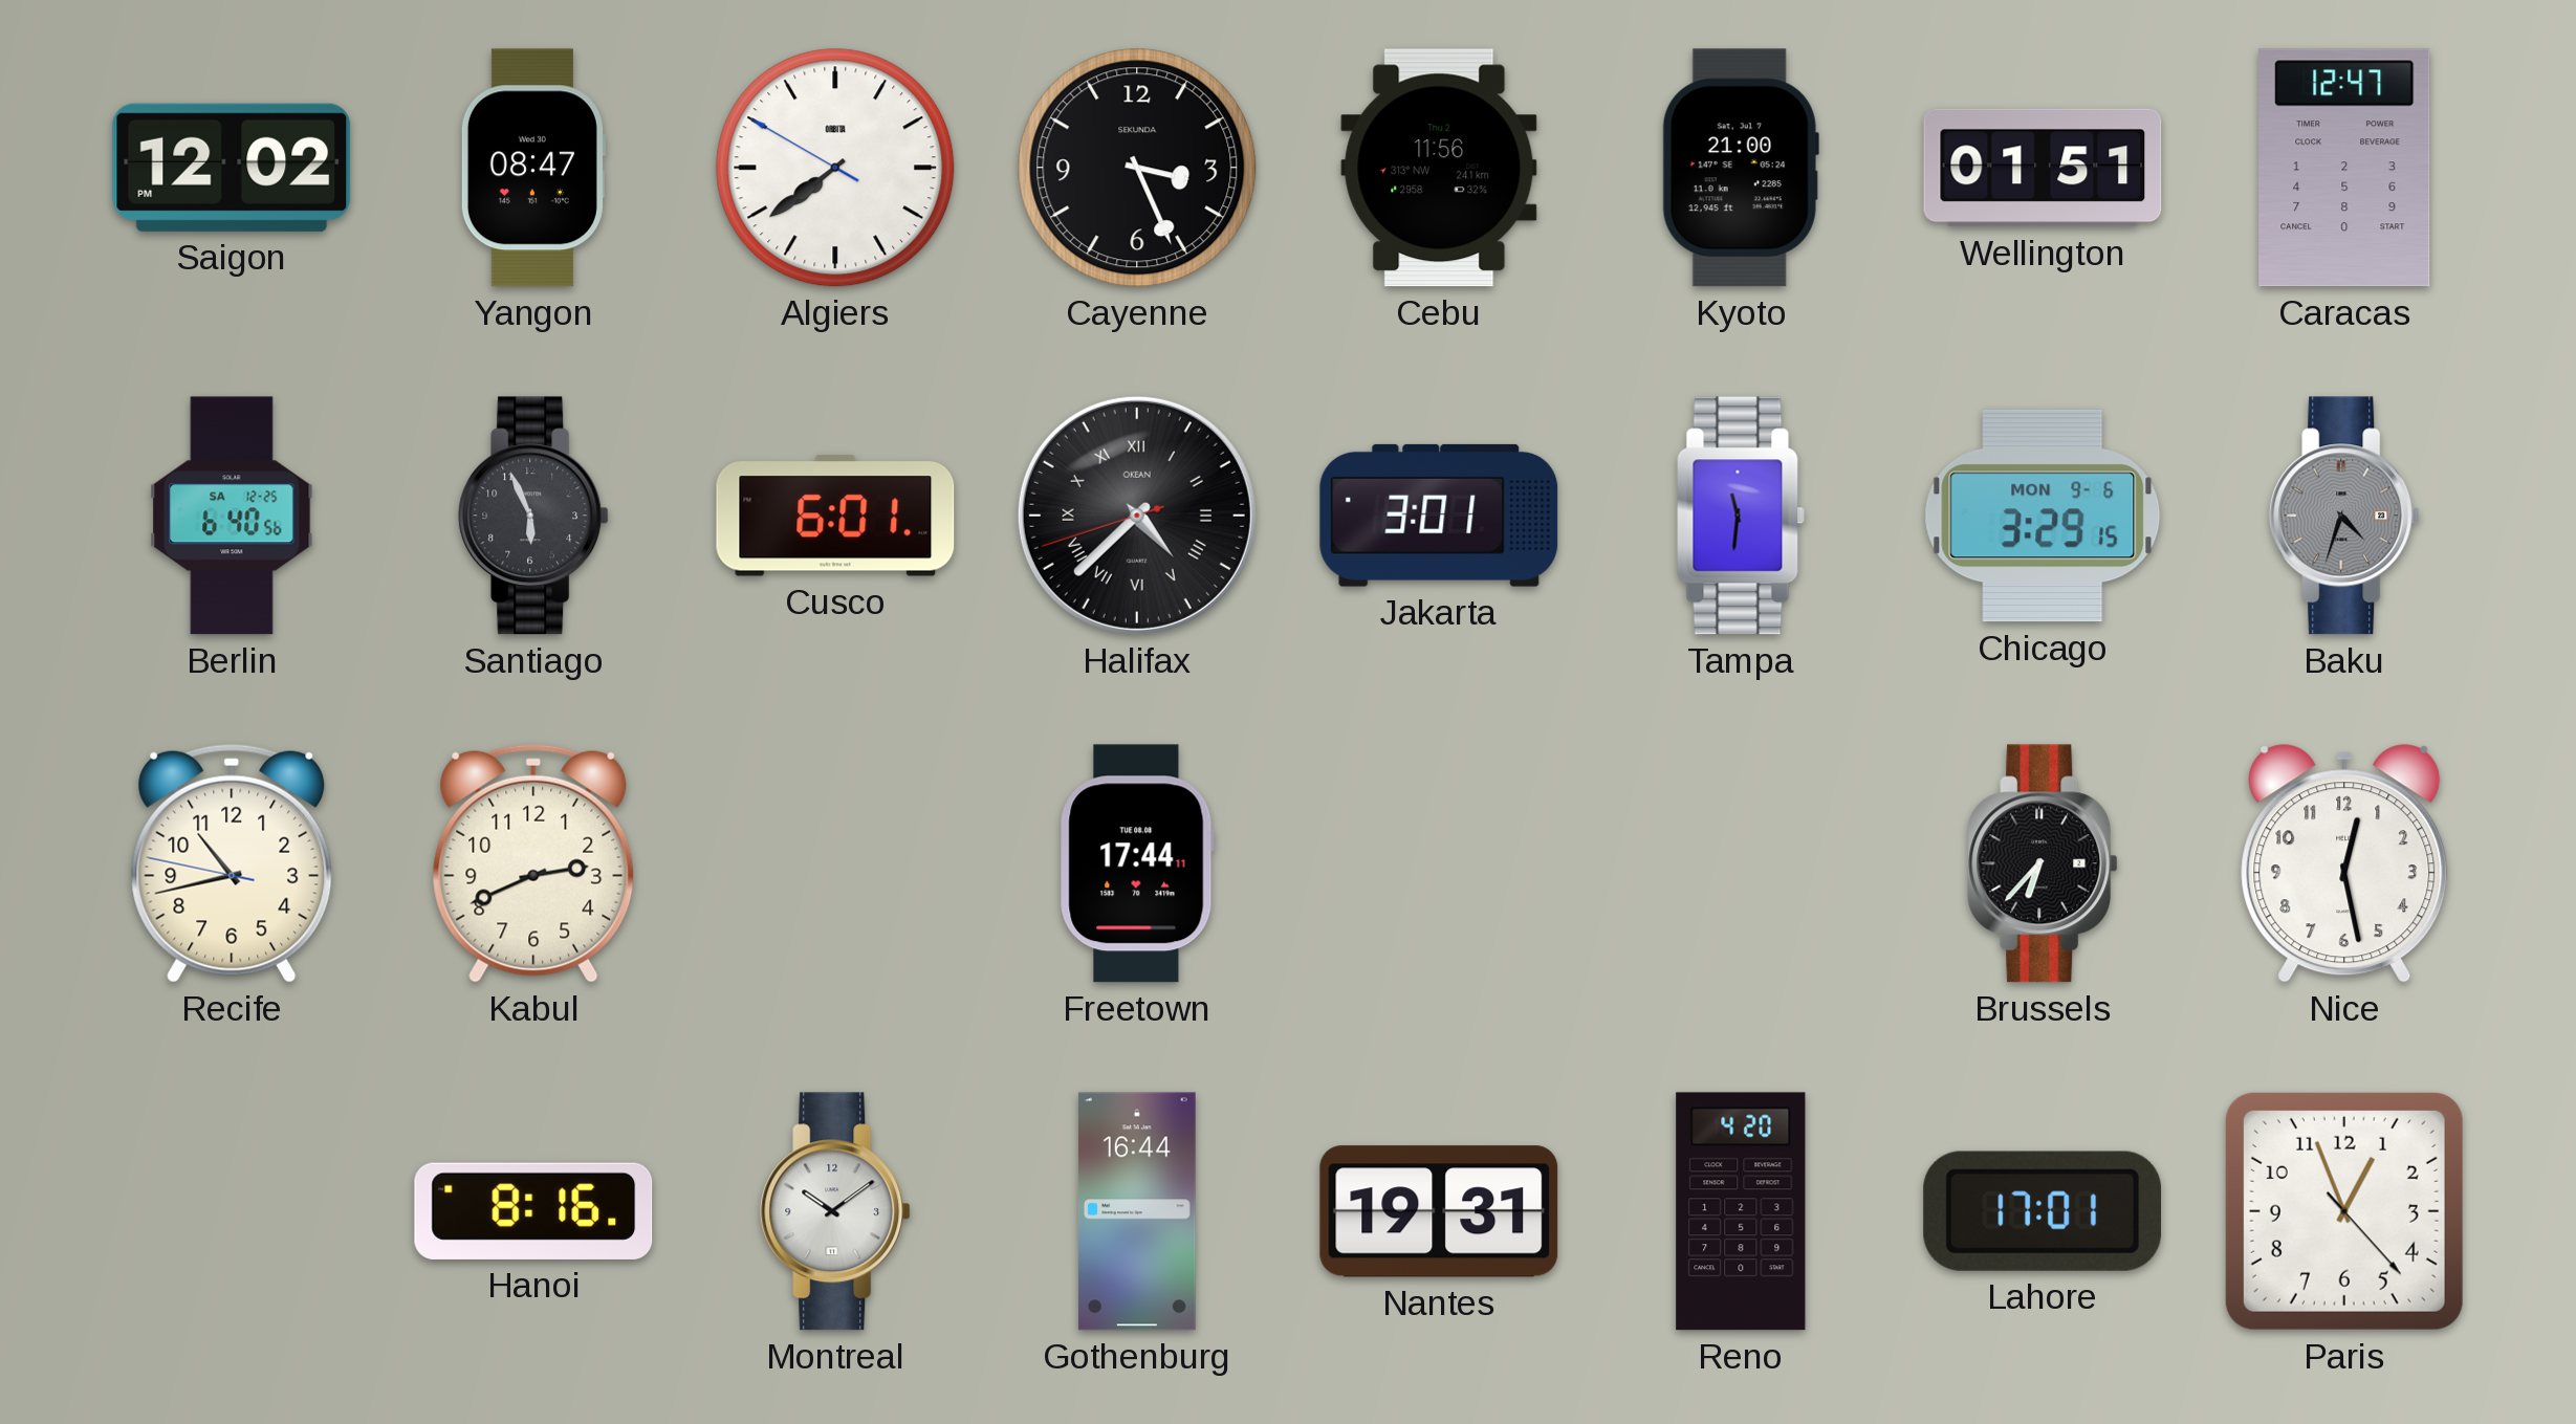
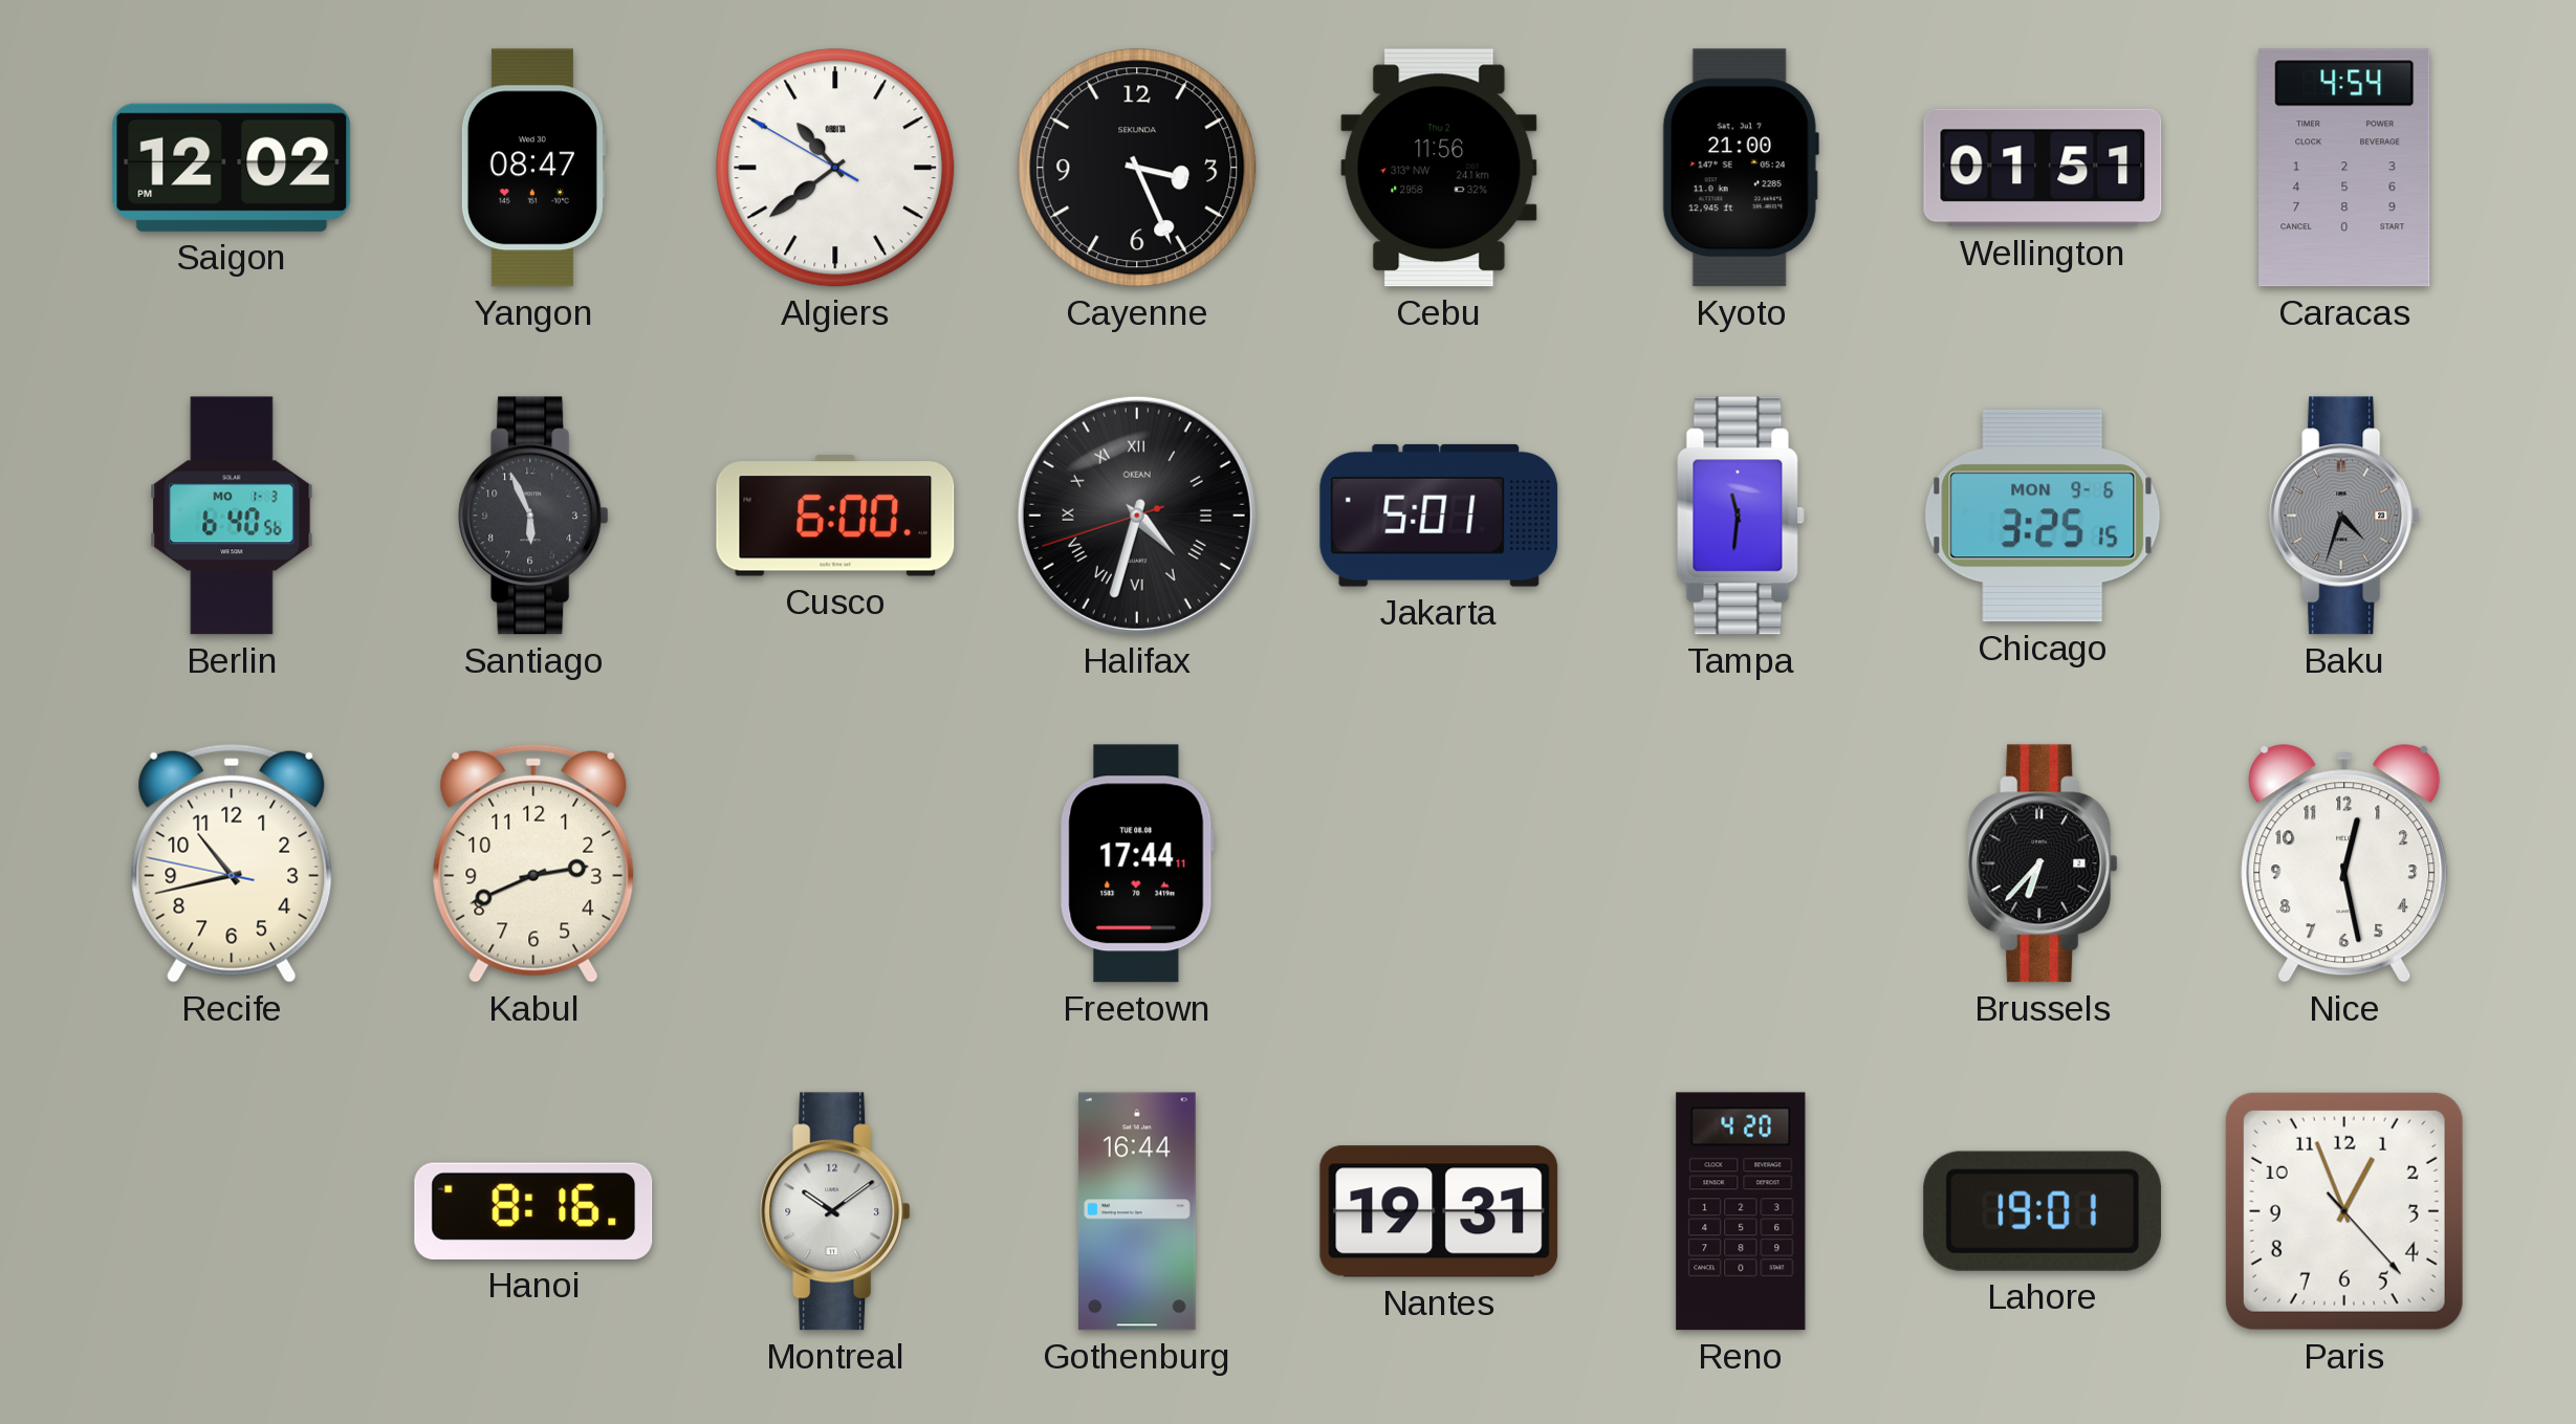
Algiers: 7:38 -> 10:38 (835, 168)
Caracas: 12:47 -> 4:54 (2344, 168)
Berlin date: SA 12-25 -> MO 1-3 (232, 516)
Cusco: 6:01 -> 6:00 (835, 516)
Halifax: 4:37 -> 4:32 (1137, 516)
Jakarta: 3:01 -> 5:01 (1439, 516)
Chicago: 3:29 -> 3:25 (2043, 516)
Lahore: 17:01 -> 19:01 (2042, 1211)
